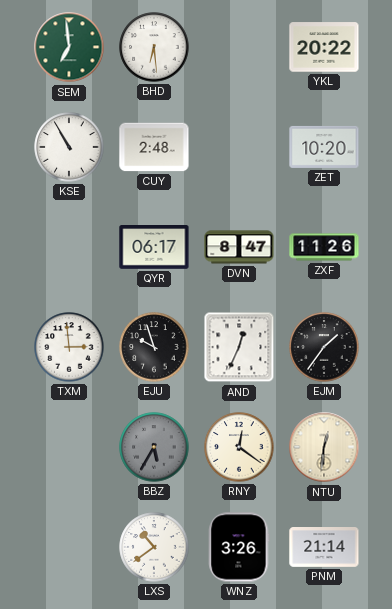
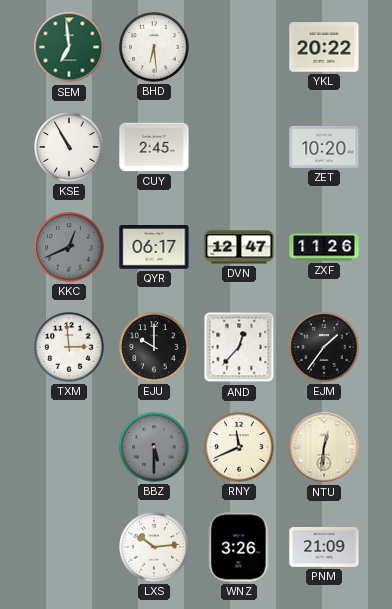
CUY: 2:48 -> 2:45 (154, 147)
KKC: none -> 12:41 (69, 247)
DVN: 8:47 -> 12:47 (239, 247)
EJU: 9:57 -> 10:00 (154, 347)
AND: 12:34 -> 12:37 (239, 347)
BBZ: 5:35 -> 5:30 (154, 447)
RNY: 12:21 -> 11:41 (239, 447)
LXS: 10:39 -> 10:14 (154, 547)
PNM: 21:14 -> 21:09 (324, 548)
